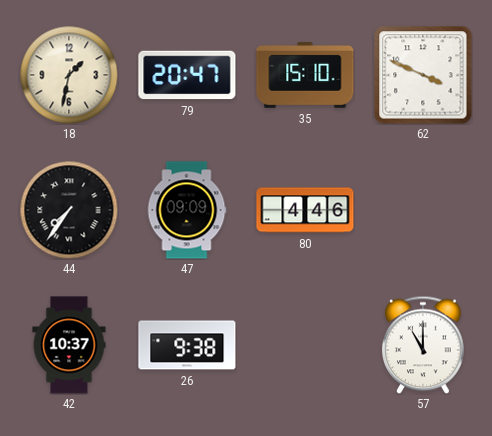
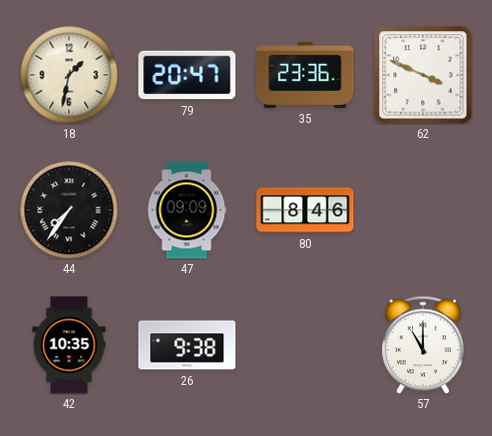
35: 15:10 -> 23:36 (305, 75)
80: 4:46 -> 8:46 (305, 210)
42: 10:37 -> 10:35 (69, 345)
